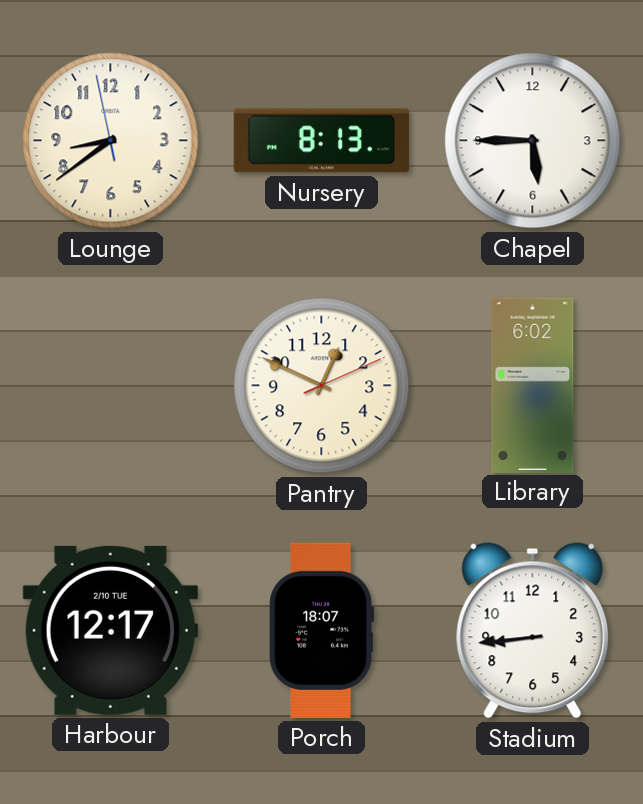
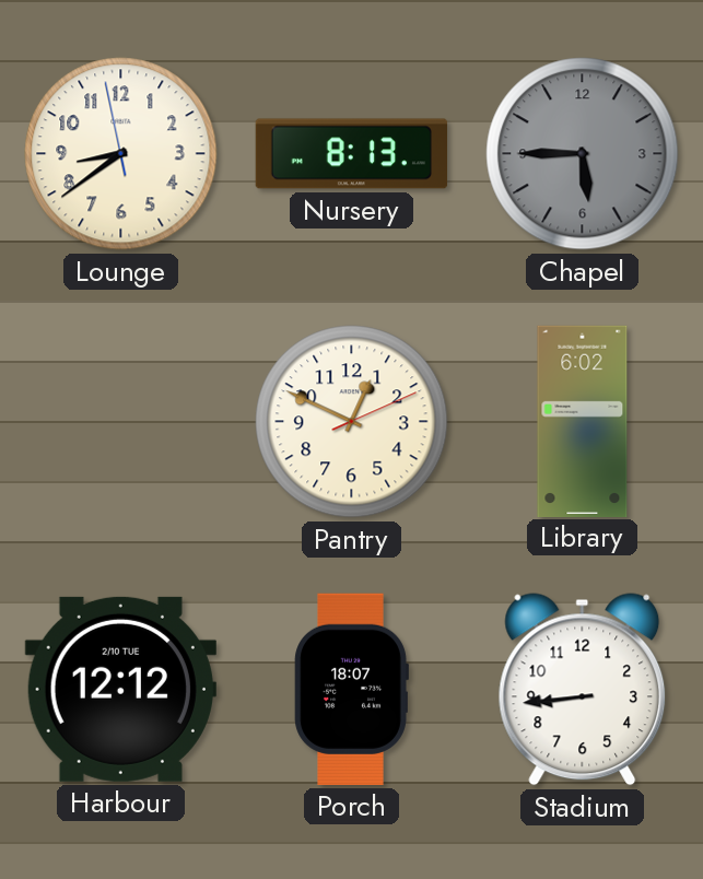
Chapel dial: white -> grey (583, 154)
Harbour: 12:17 -> 12:12 (120, 689)
